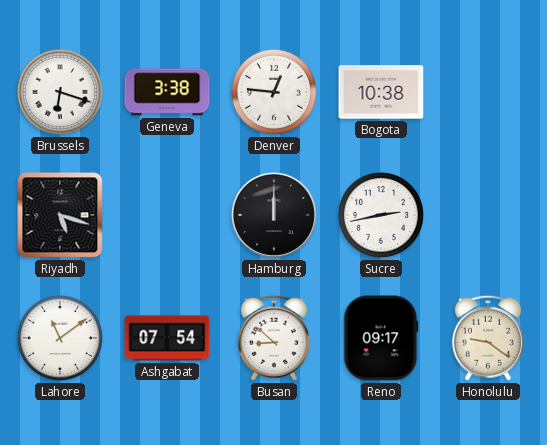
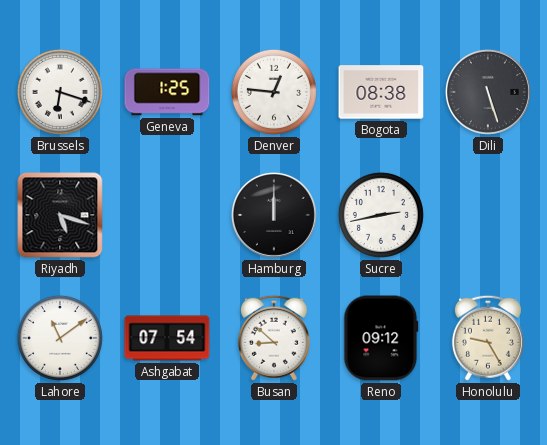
Geneva: 3:38 -> 1:25 (167, 92)
Bogota: 10:38 -> 08:38 (381, 92)
Dili: none -> 5:27 (488, 92)
Reno: 09:17 -> 09:12 (381, 338)
Honolulu: 9:21 -> 9:25 (488, 338)
